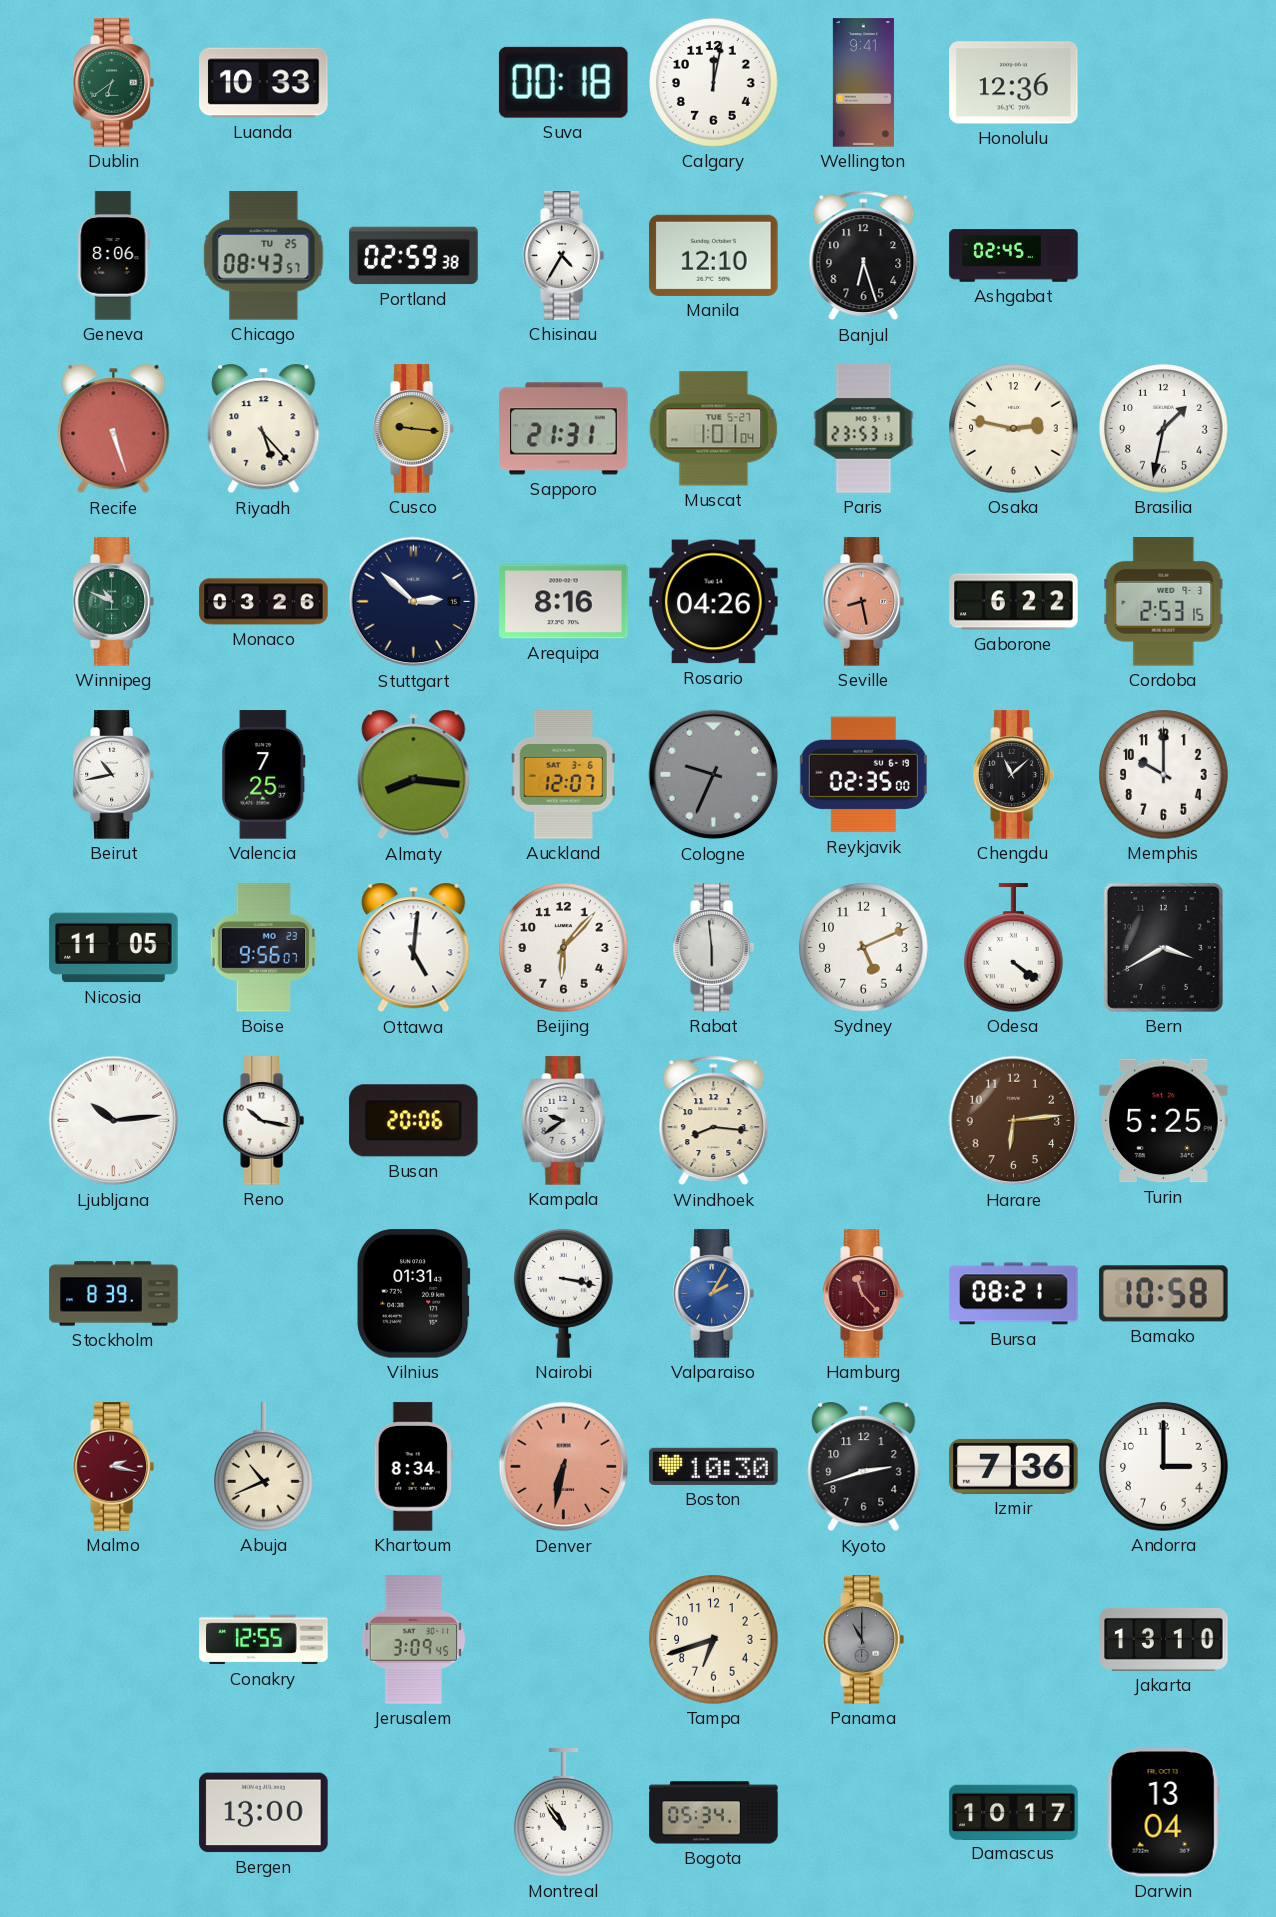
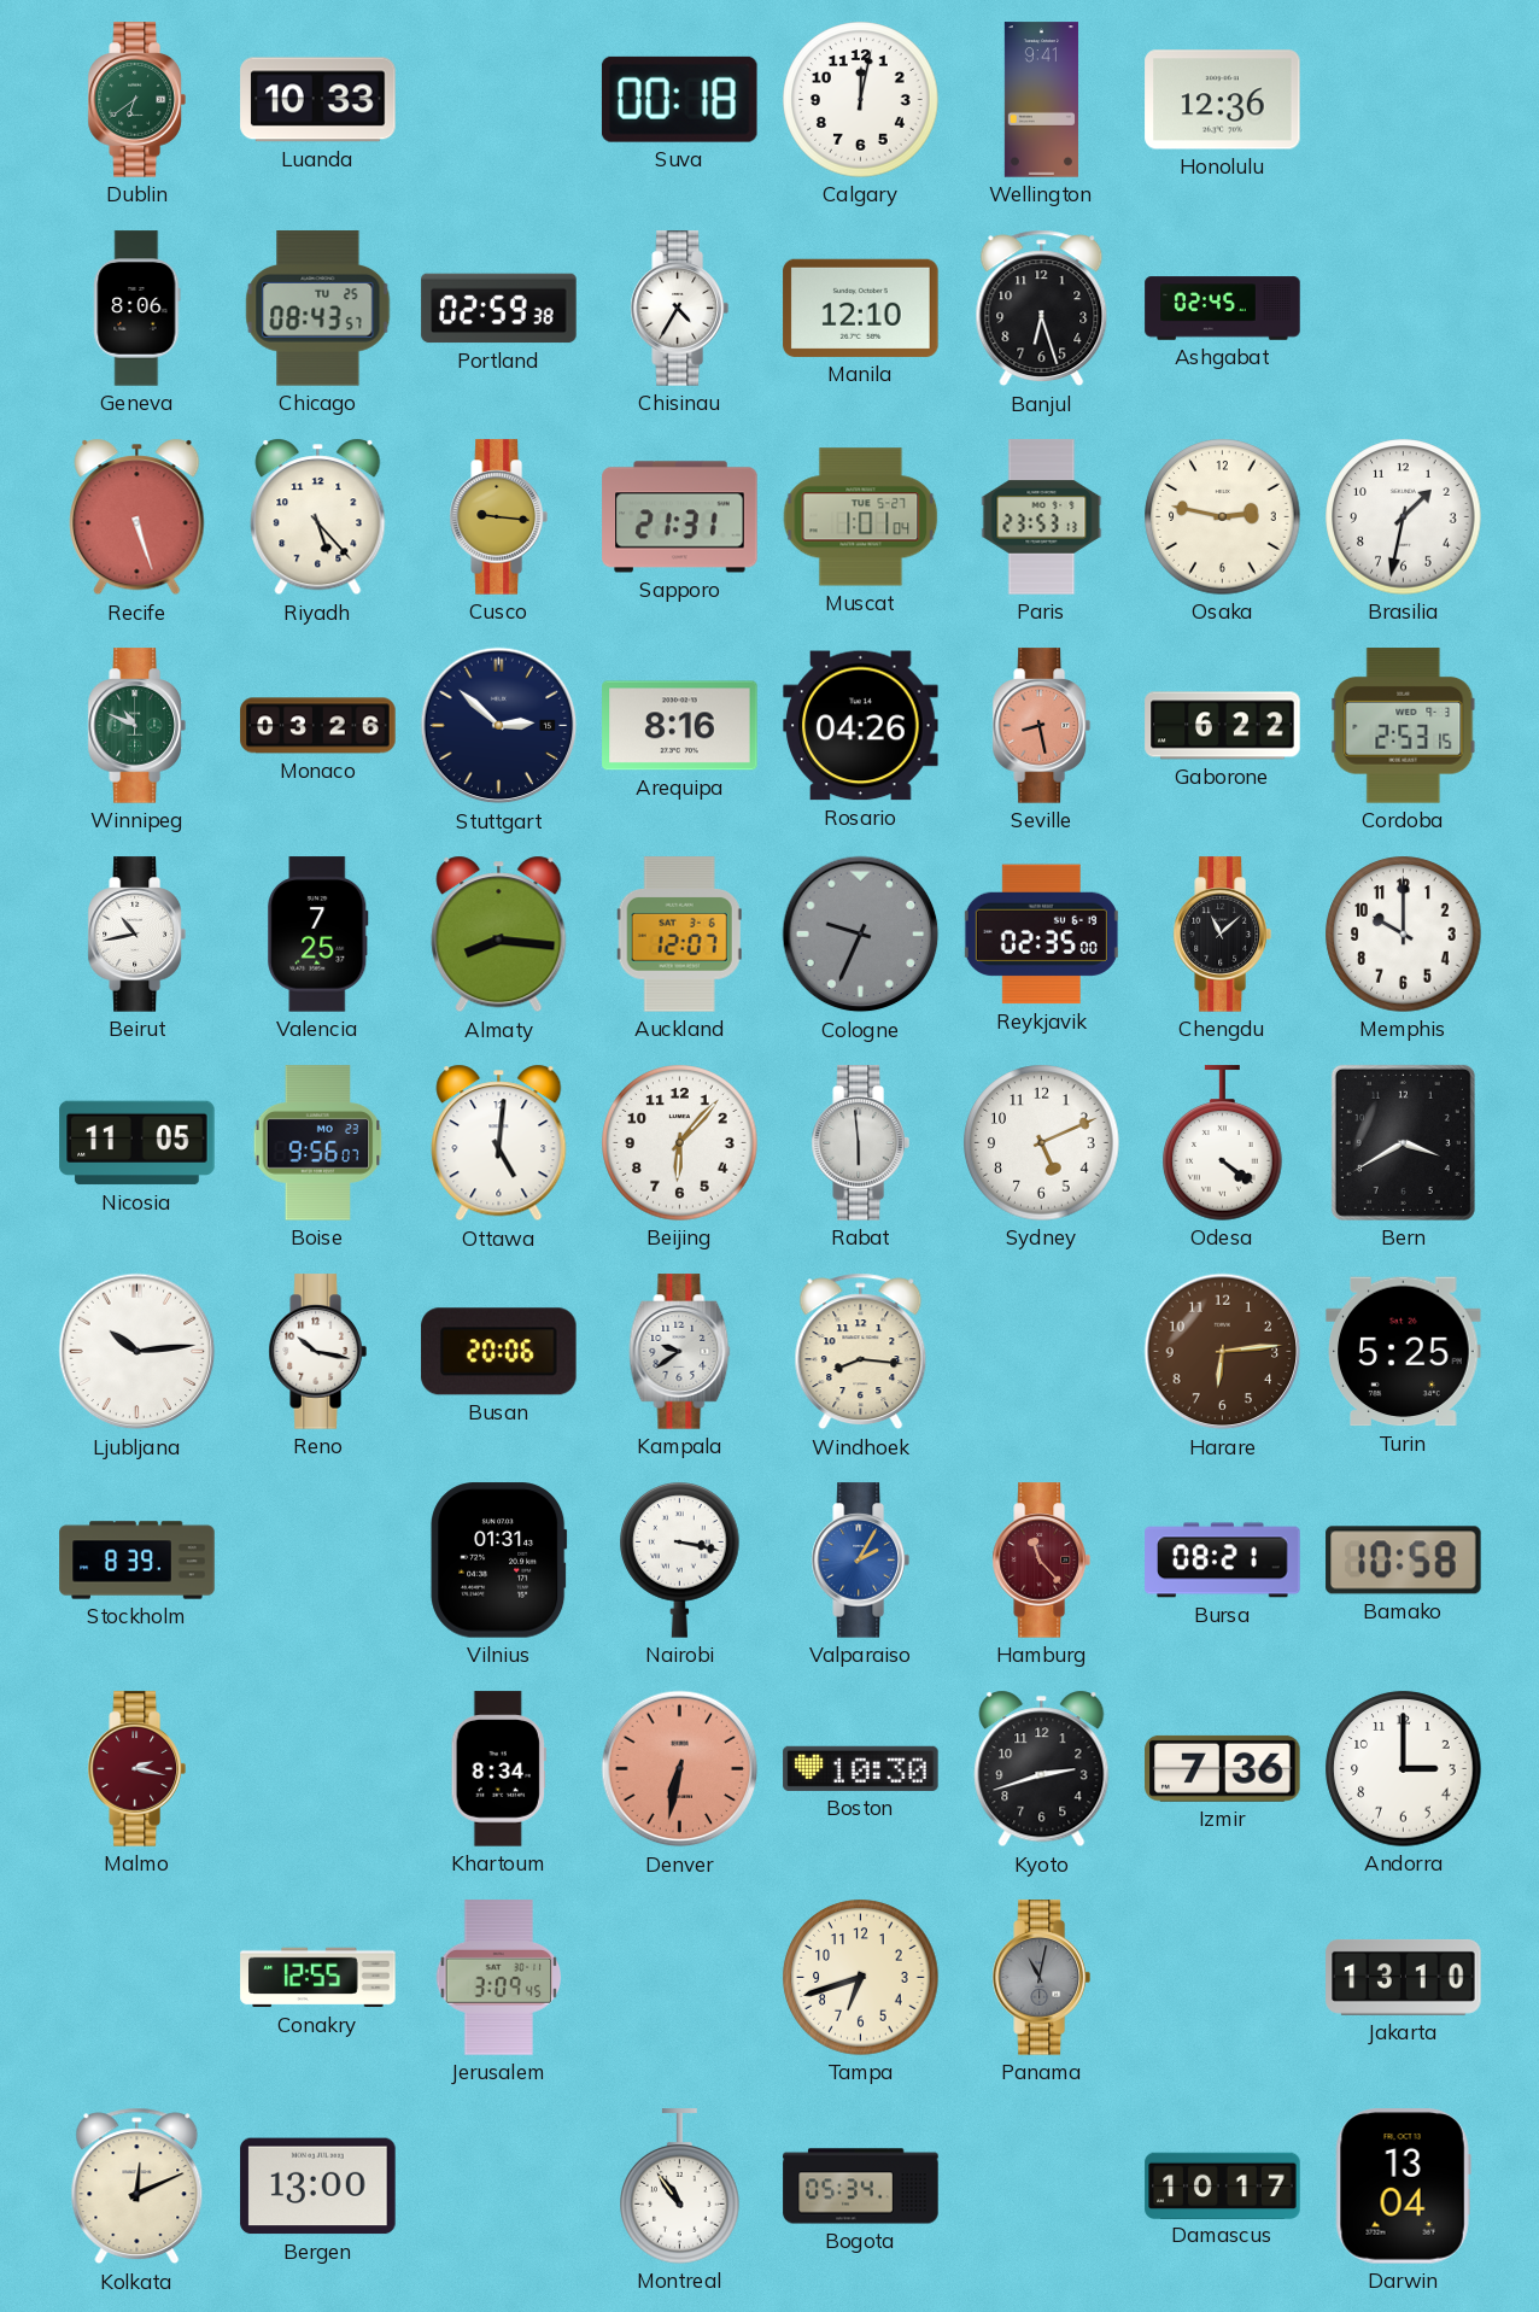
Abuja: 10:41 -> none (264, 1467)
Panama: 11:00 -> 11:02 (1041, 1978)
Kolkata: none -> 12:11 (137, 2187)
